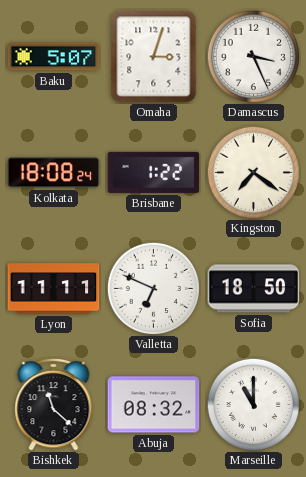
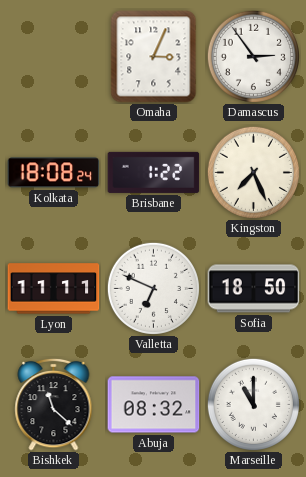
Baku: 5:07 -> none (54, 57)
Omaha: 3:03 -> 3:04 (154, 57)
Damascus: 3:26 -> 2:54 (253, 56)
Kingston: 7:21 -> 7:26 (253, 172)
